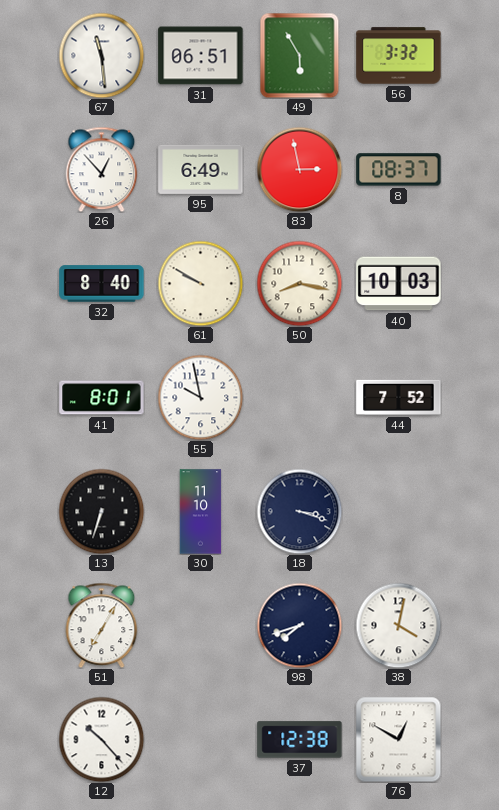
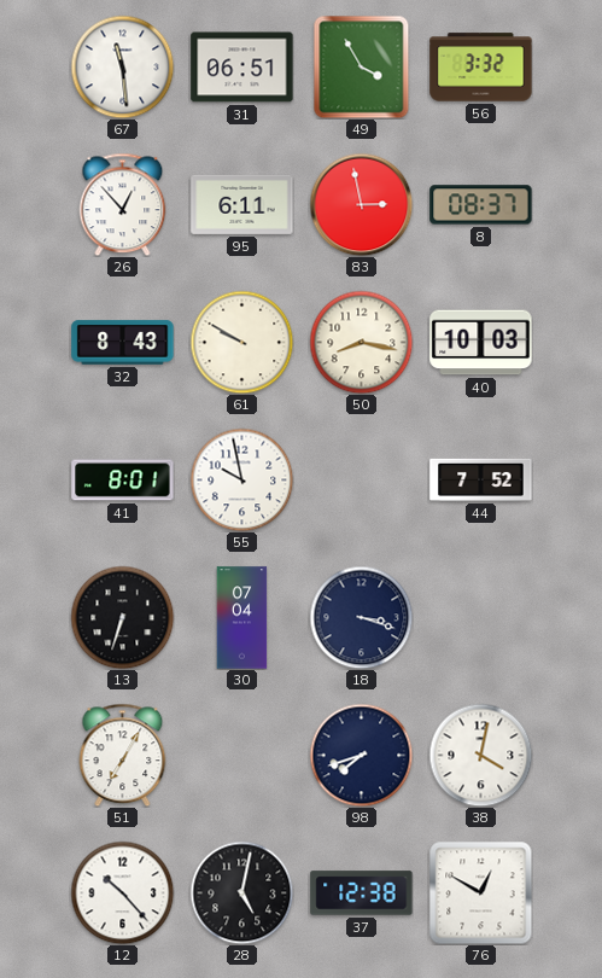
49: 5:55 -> 3:55 (362, 66)
95: 6:49 -> 6:11 (242, 204)
32: 8:40 -> 8:43 (123, 343)
30: 11:10 -> 07:04 (242, 618)
28: none -> 5:02 (241, 892)
